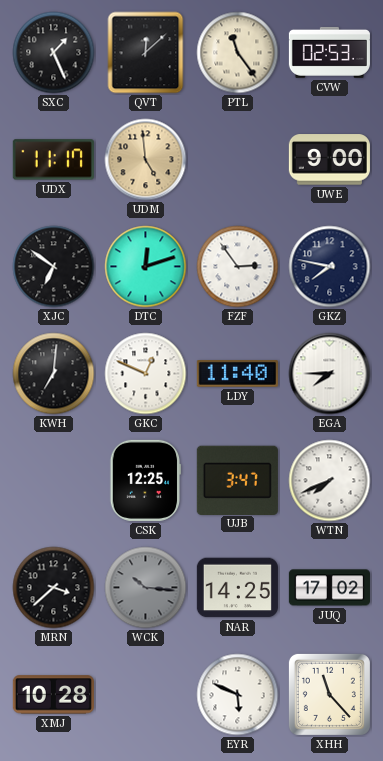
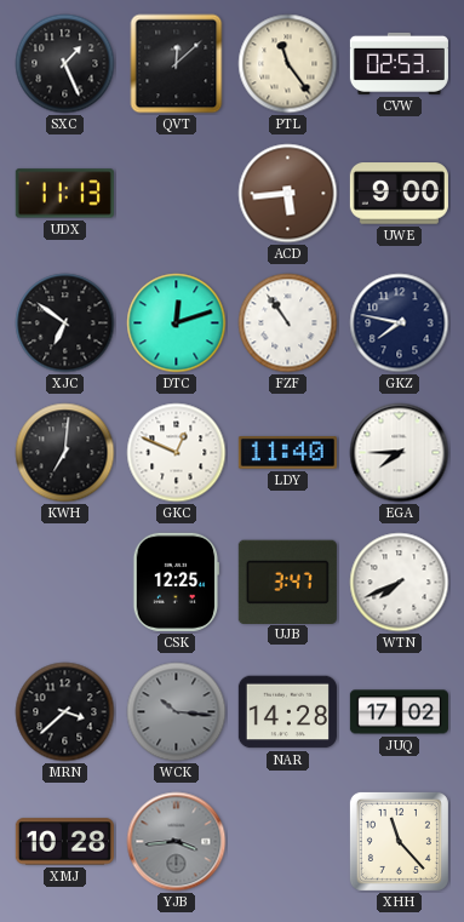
UDX: 11:17 -> 11:13 (64, 194)
UDM: 4:59 -> none (146, 160)
ACD: none -> 5:44 (288, 194)
FZF: 2:54 -> 10:54 (288, 323)
NAR: 14:25 -> 14:28 (287, 712)
YJB: none -> 3:44 (177, 842)
EYR: 5:49 -> none (238, 695)
